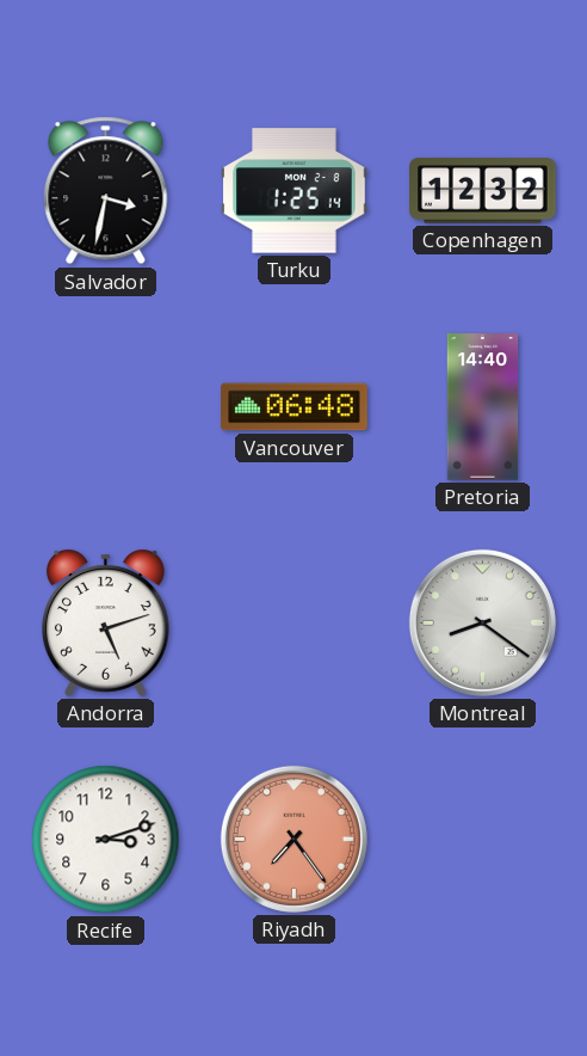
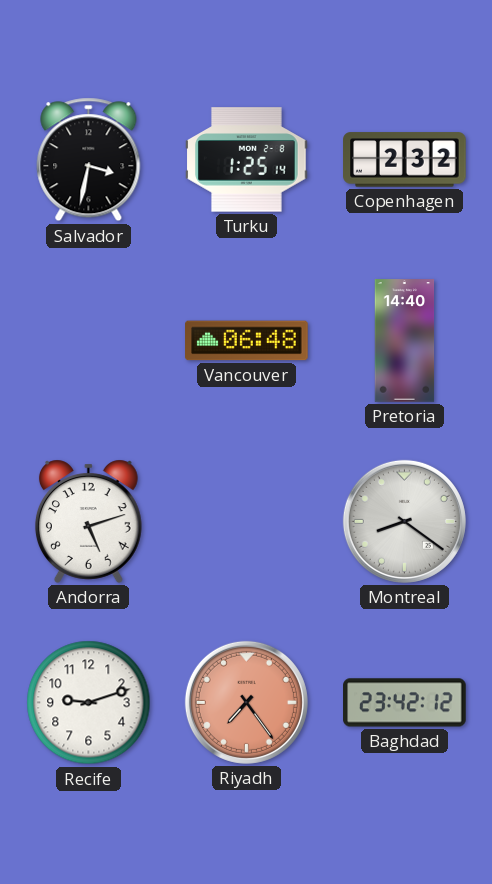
Copenhagen: 12:32 -> 2:32 (405, 160)
Recife: 3:12 -> 9:12 (89, 703)
Baghdad: none -> 23:42 (405, 703)
